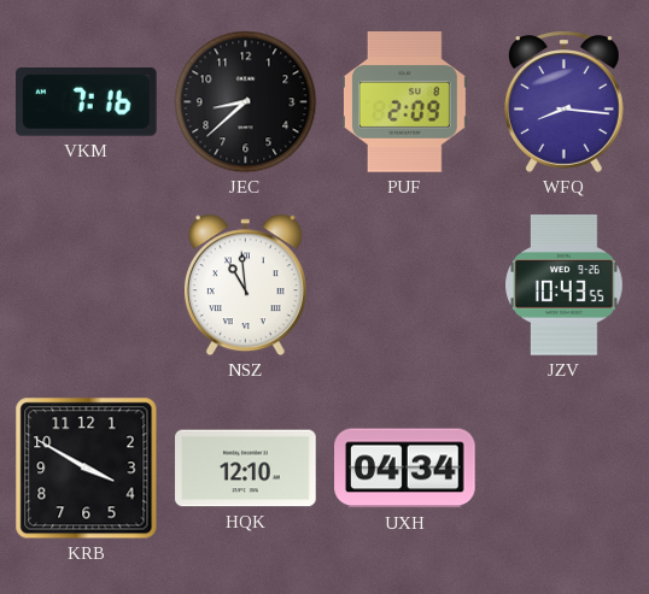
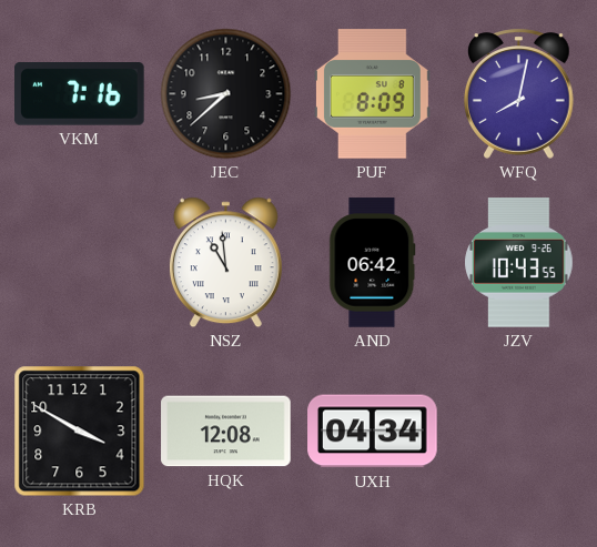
PUF: 2:09 -> 8:09 (372, 94)
WFQ: 8:16 -> 8:02 (519, 93)
AND: none -> 06:42 (373, 263)
HQK: 12:10 -> 12:08 (226, 432)
